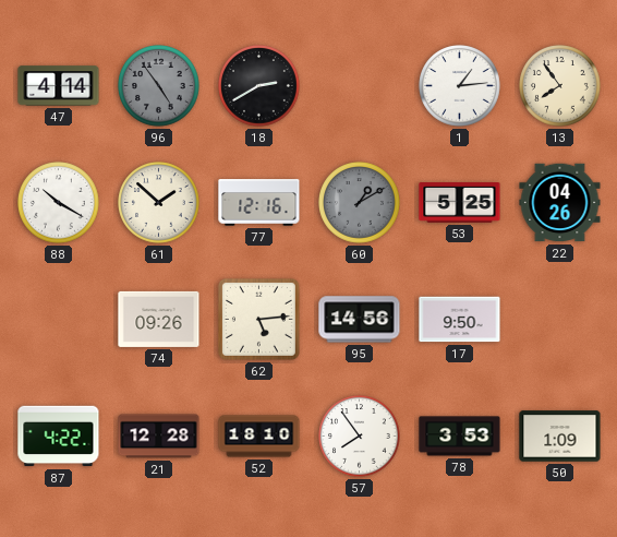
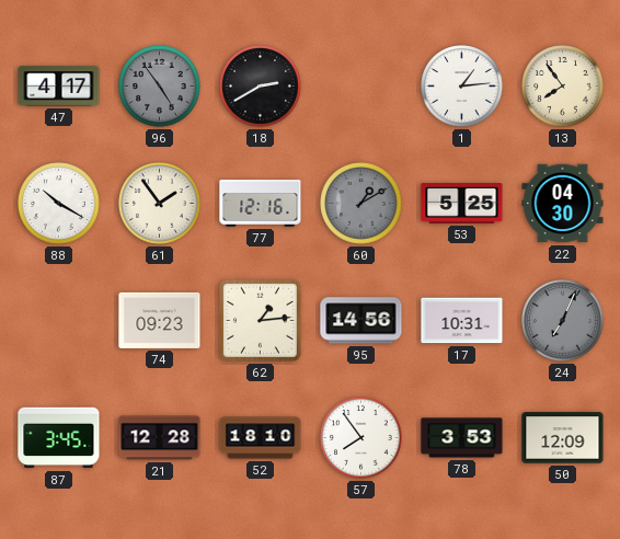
47: 4:14 -> 4:17 (59, 87)
61: 1:52 -> 1:54 (160, 204)
22: 04:26 -> 04:30 (563, 204)
74: 09:26 -> 09:23 (160, 320)
62: 5:14 -> 1:14 (260, 320)
17: 9:50 -> 10:31 (462, 321)
24: none -> 7:04 (563, 321)
87: 4:22 -> 3:45 (59, 438)
50: 1:09 -> 12:09 (563, 438)
